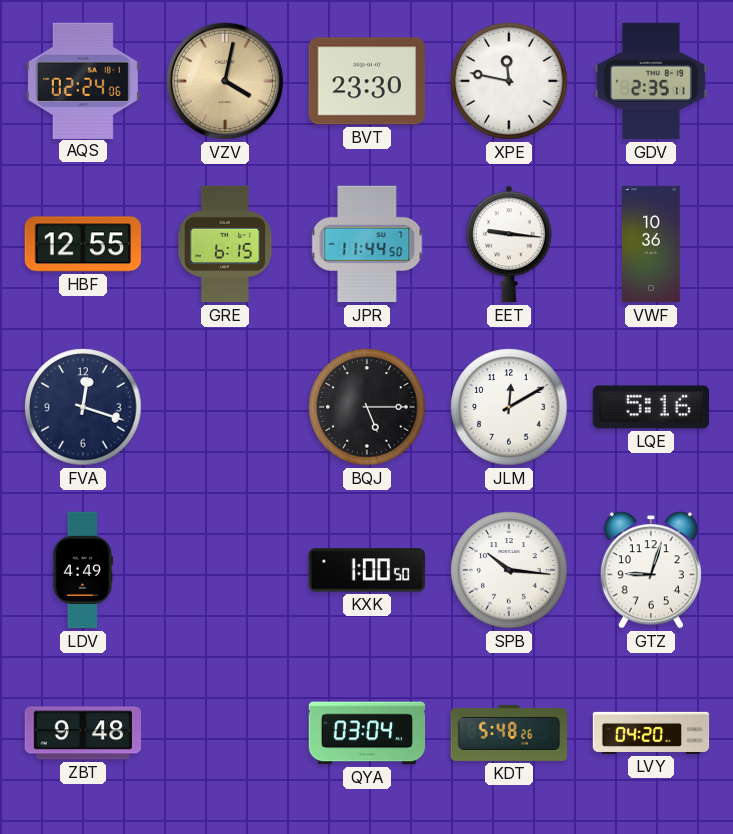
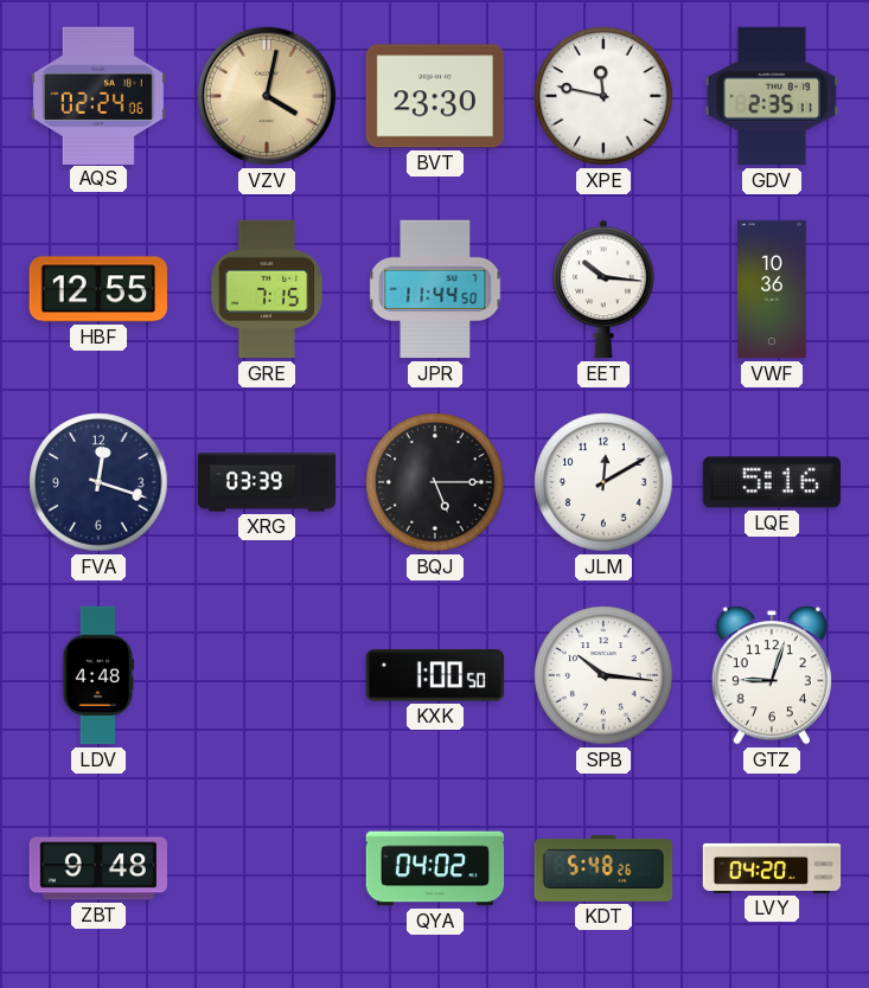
GRE: 6:15 -> 7:15 (267, 289)
EET: 9:16 -> 10:16 (605, 289)
XRG: none -> 03:39 (267, 482)
LDV: 4:49 -> 4:48 (98, 675)
QYA: 03:04 -> 04:02 (435, 868)
